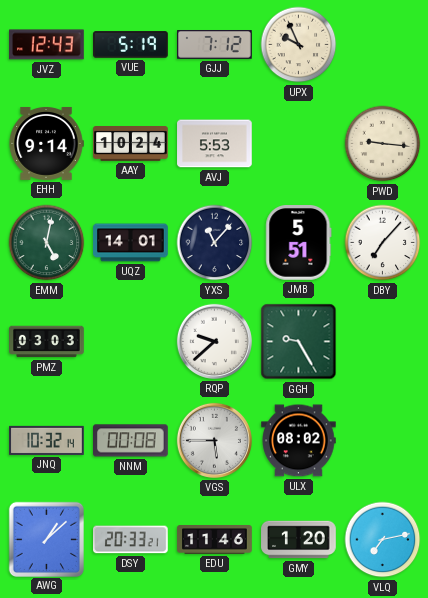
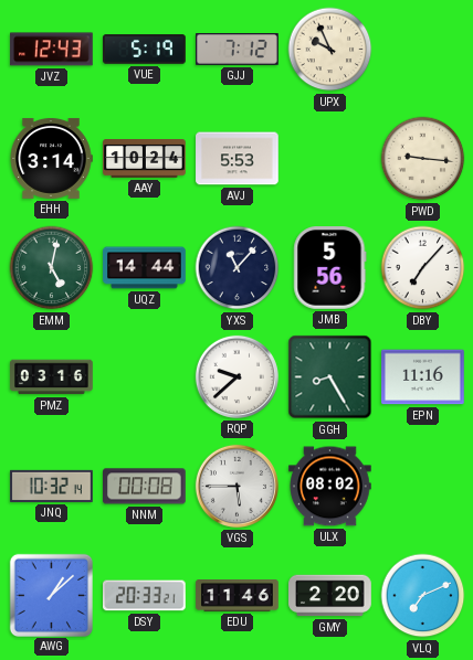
EHH: 9:14 -> 3:14 (51, 158)
UQZ: 14:01 -> 14:44 (145, 268)
JMB: 5:51 -> 5:56 (330, 268)
PMZ: 03:03 -> 03:16 (52, 377)
GGH: 9:25 -> 8:25 (330, 377)
EPN: none -> 11:16 (423, 377)
GMY: 1:20 -> 2:20 (330, 596)
VLQ: 7:13 -> 7:11 (423, 596)
